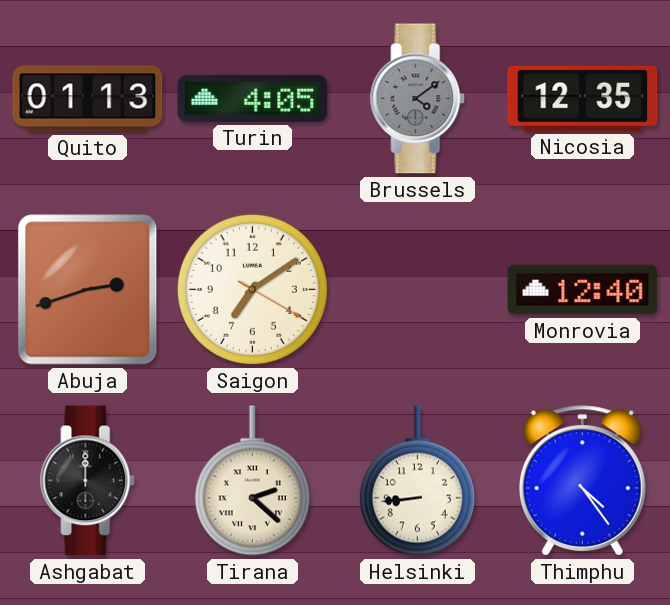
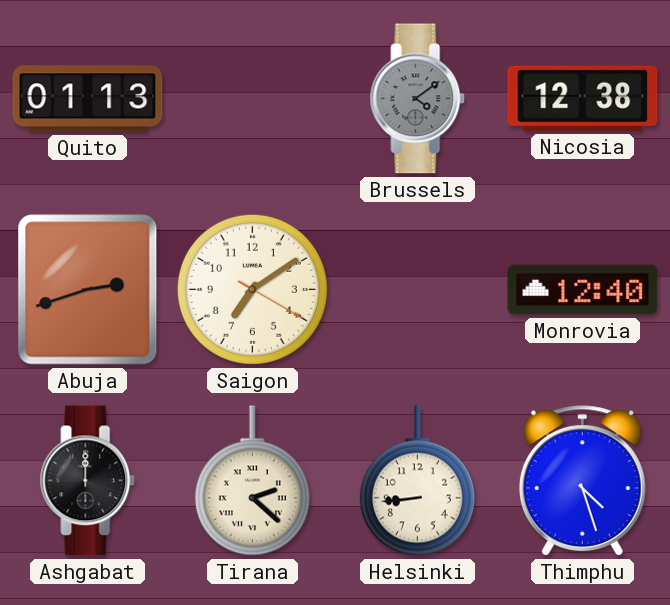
Turin: 4:05 -> none (253, 98)
Nicosia: 12:35 -> 12:38 (583, 98)
Thimphu: 4:24 -> 4:27 (582, 481)
